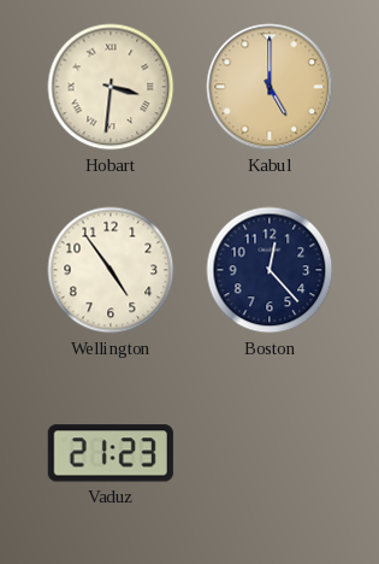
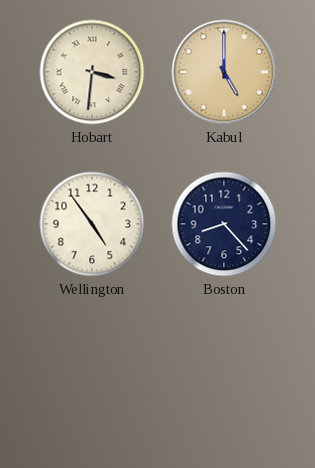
Boston: 12:23 -> 8:23 (224, 224)
Vaduz: 21:23 -> none (111, 453)
